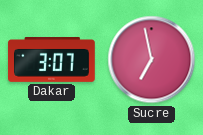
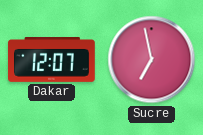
Dakar: 3:07 -> 12:07 (52, 60)
